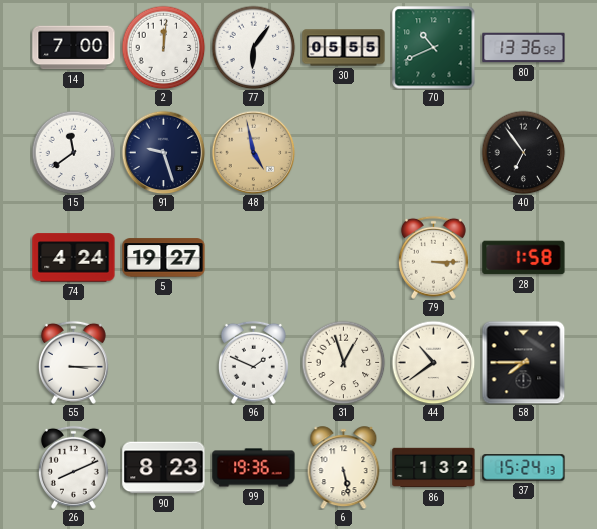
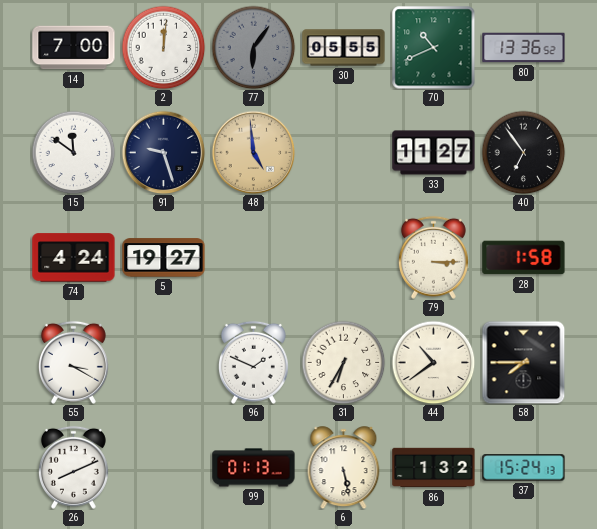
77 dial: white -> grey (253, 47)
15: 11:39 -> 11:51 (73, 152)
48: 4:58 -> 4:59 (253, 152)
33: none -> 11:27 (434, 153)
55: 3:15 -> 3:20 (73, 362)
31: 12:57 -> 6:35 (343, 362)
90: 8:23 -> none (164, 468)
99: 19:36 -> 01:13 (254, 468)
